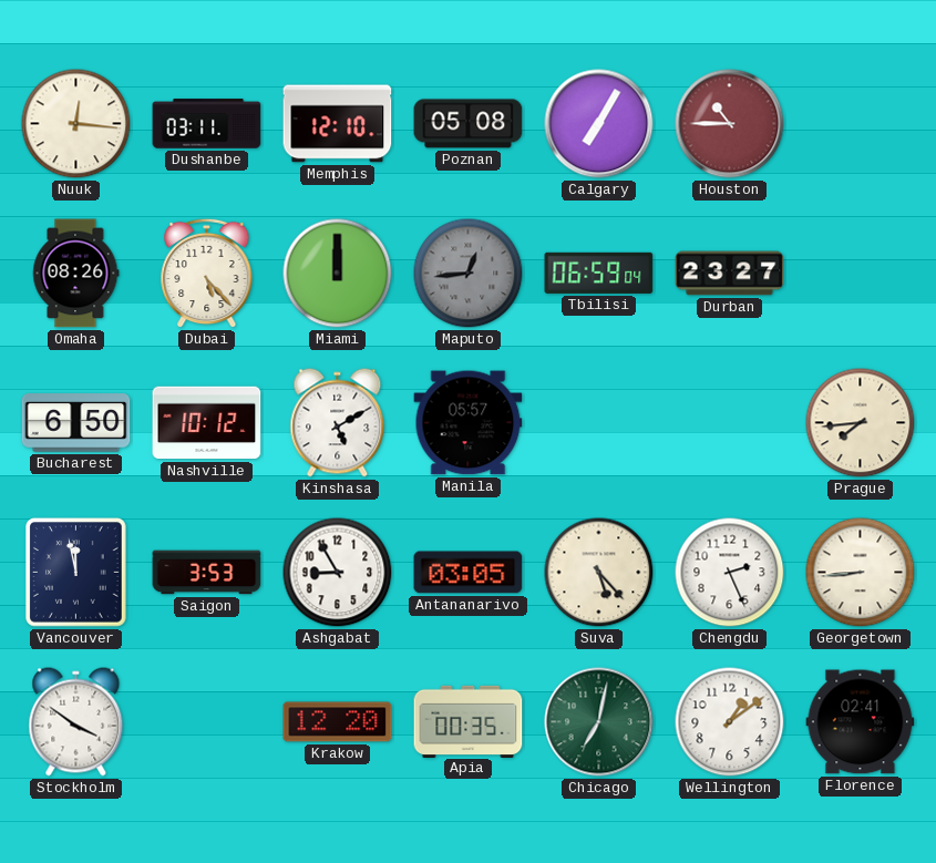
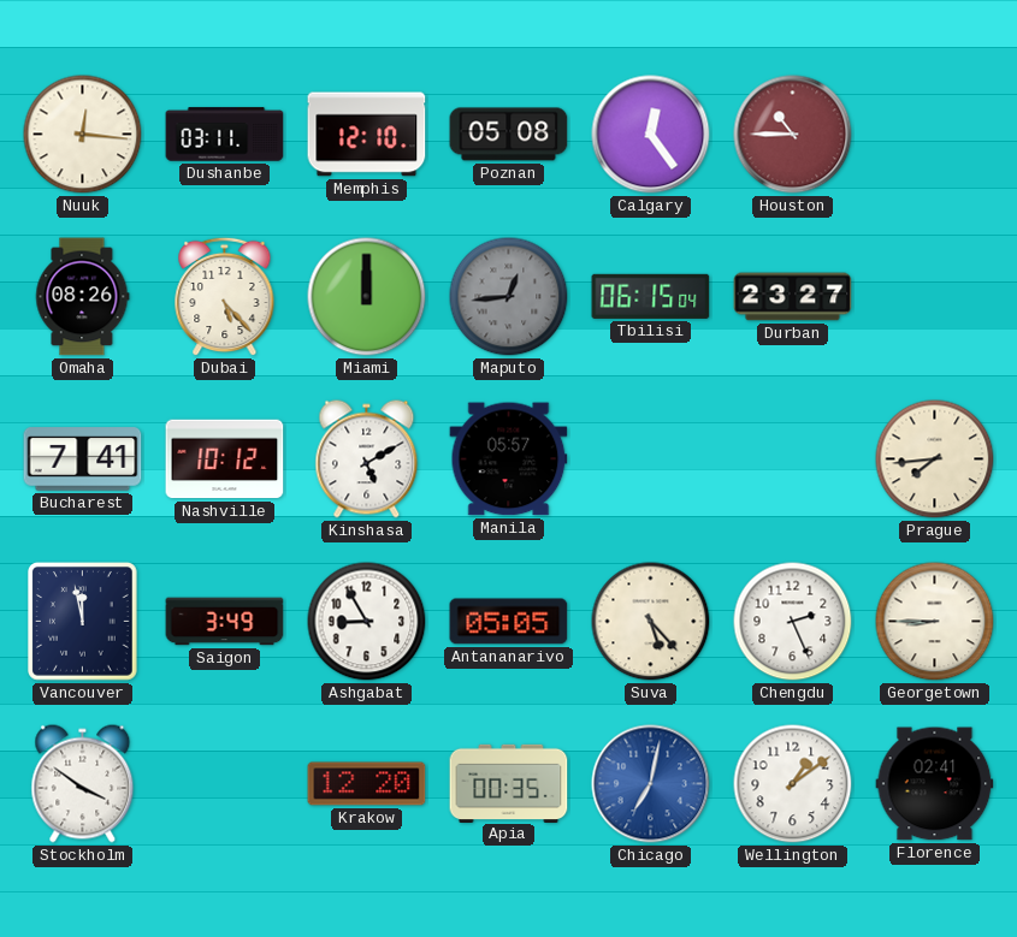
Calgary: 7:05 -> 12:24 (651, 135)
Tbilisi: 06:59 -> 06:15 (651, 296)
Bucharest: 6:50 -> 7:41 (83, 459)
Saigon: 3:53 -> 3:49 (225, 622)
Antananarivo: 03:05 -> 05:05 (509, 622)
Georgetown: 8:44 -> 8:45 (935, 622)
Chicago dial: green -> blue (651, 784)
